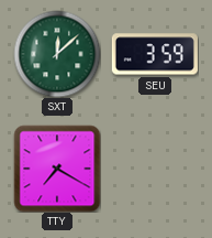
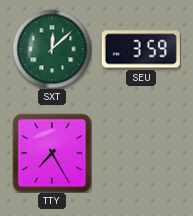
TTY: 7:20 -> 7:25 (52, 153)
